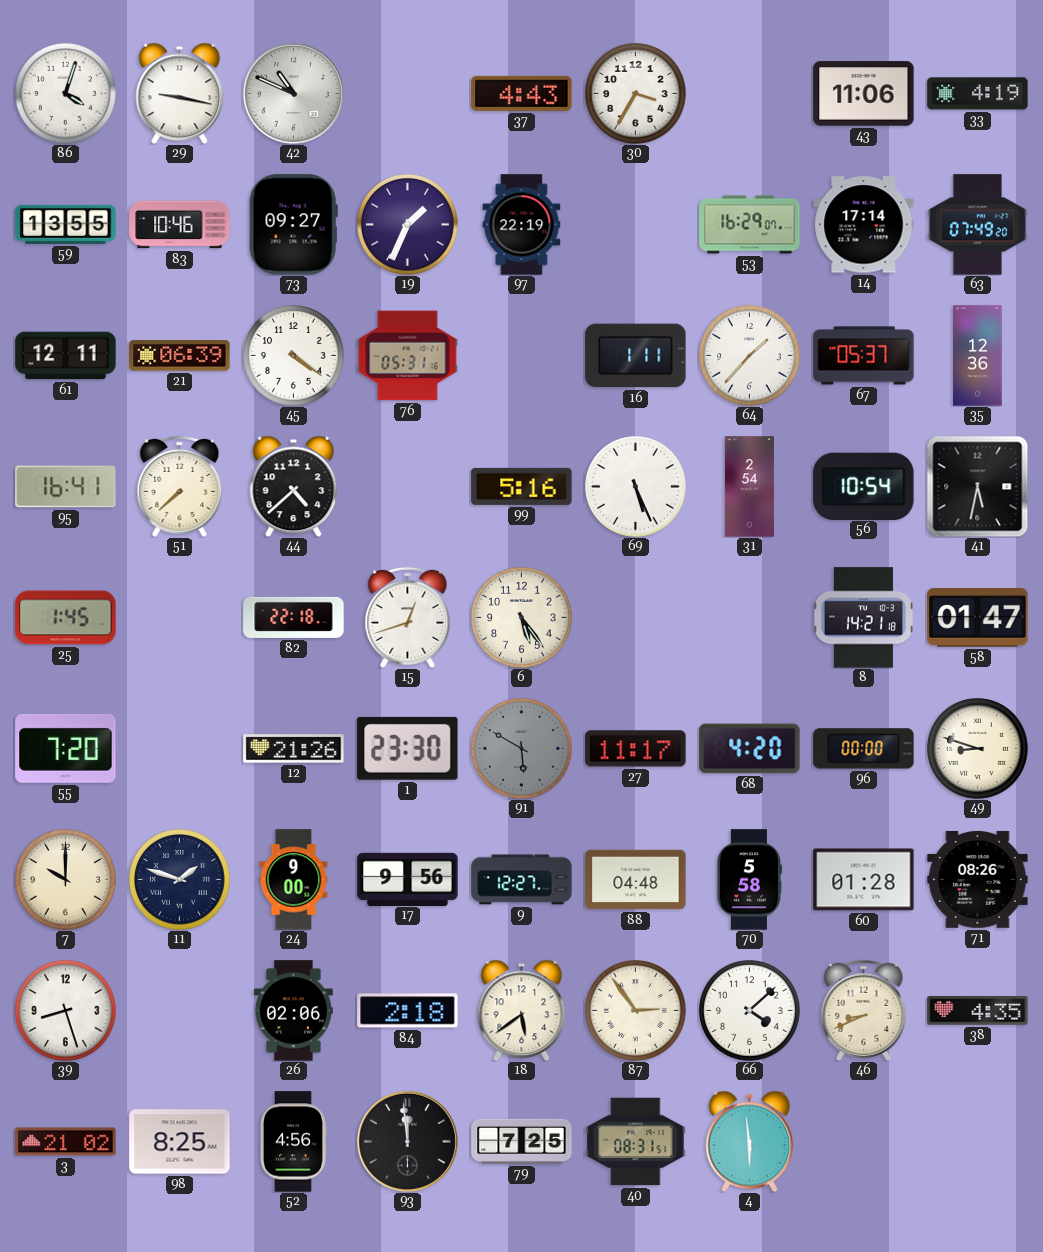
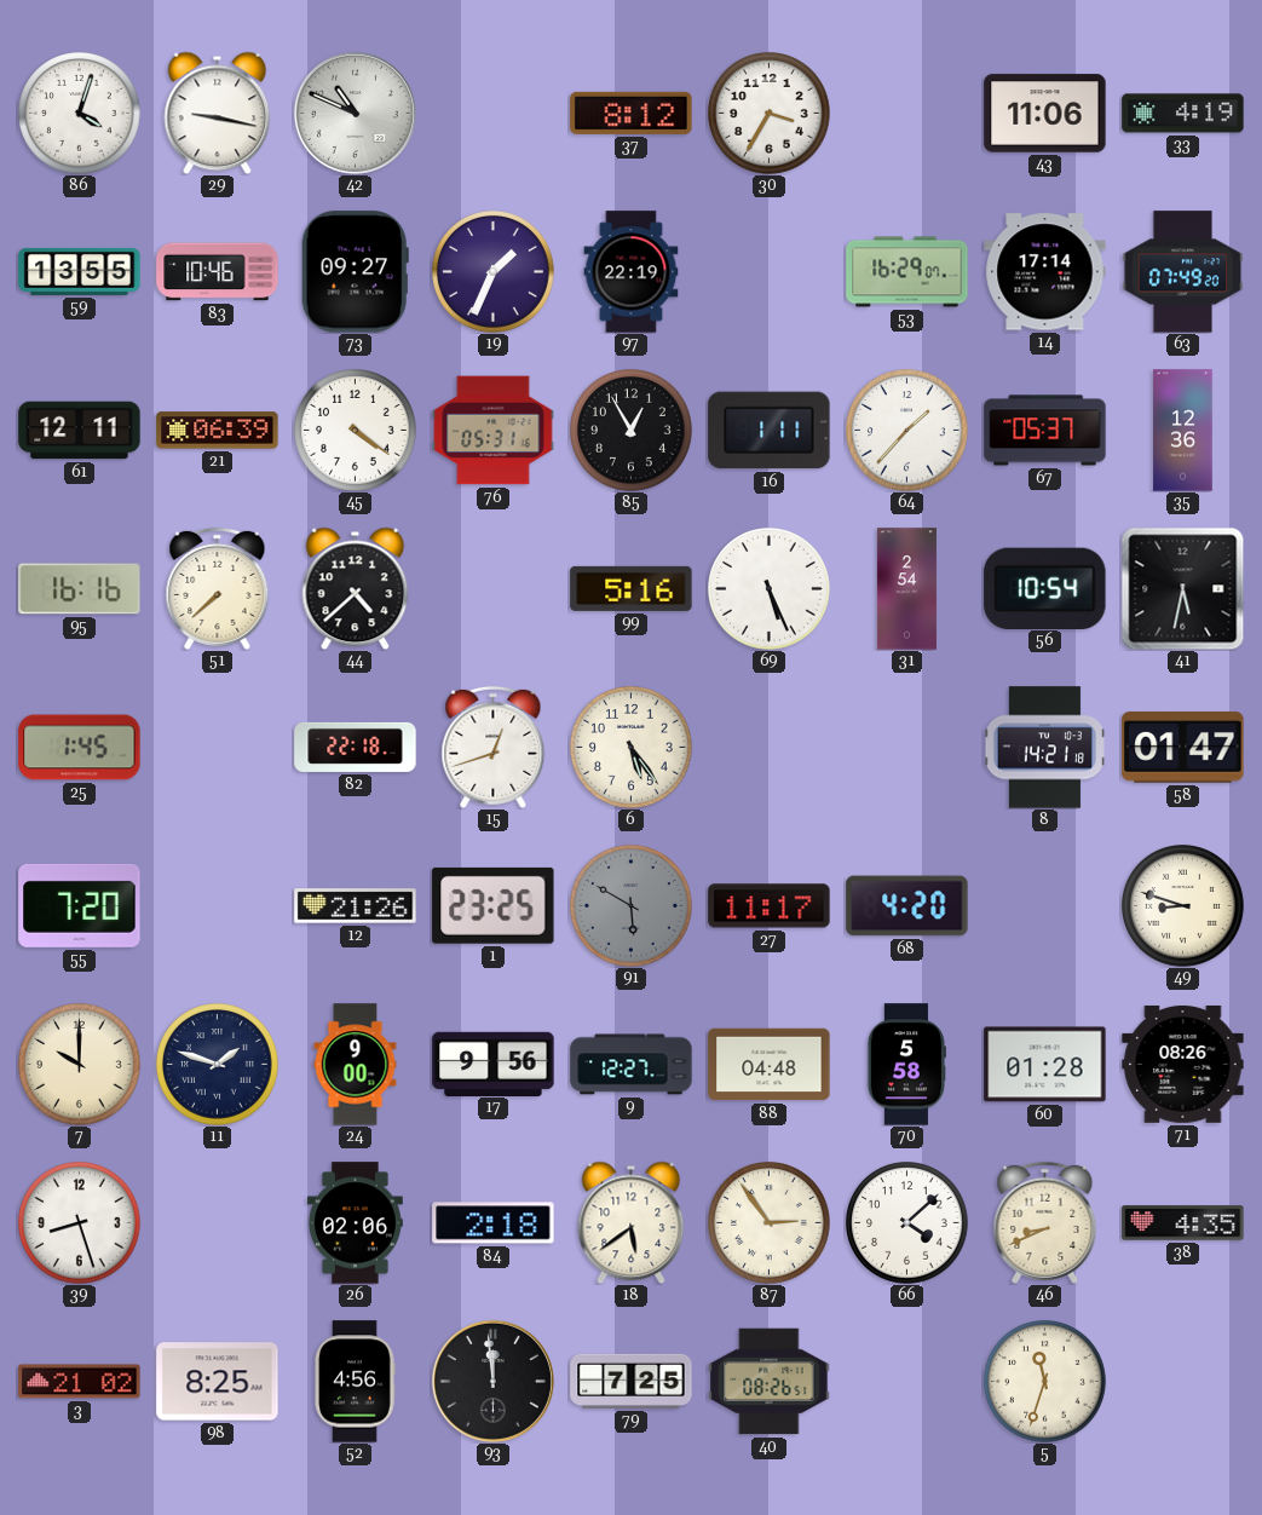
37: 4:43 -> 8:12 (632, 113)
85: none -> 12:55 (632, 431)
95: 16:41 -> 16:16 (80, 589)
1: 23:30 -> 23:25 (494, 905)
96: 00:00 -> none (864, 749)
40: 08:31 -> 08:26 (770, 1382)
4: 5:59 -> none (750, 1141)
5: none -> 11:33 (1045, 1382)
